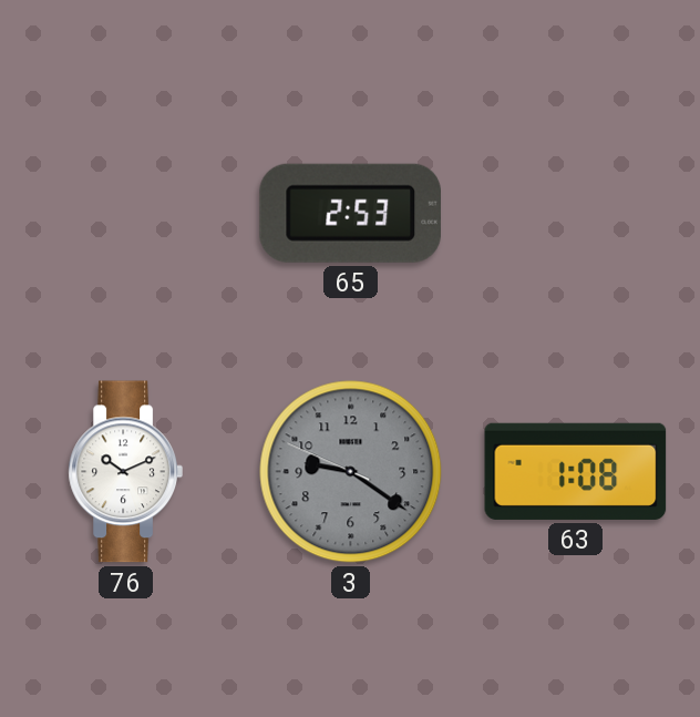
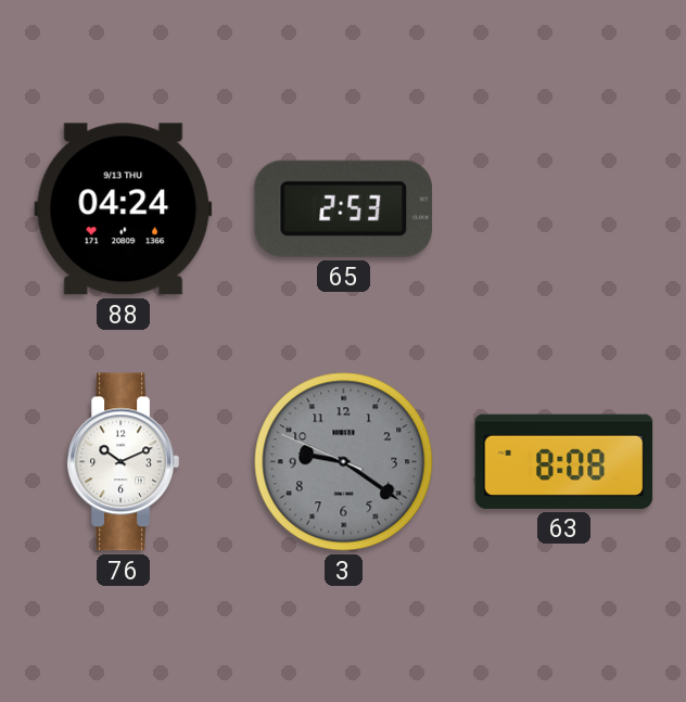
88: none -> 04:24 (124, 209)
63: 1:08 -> 8:08 (564, 461)
